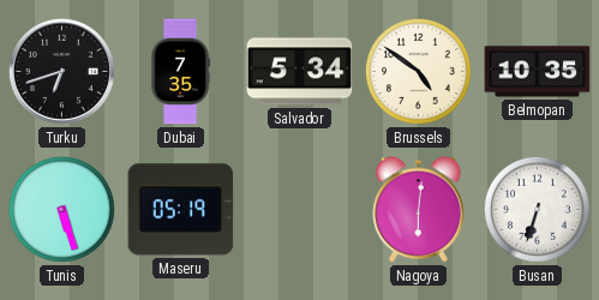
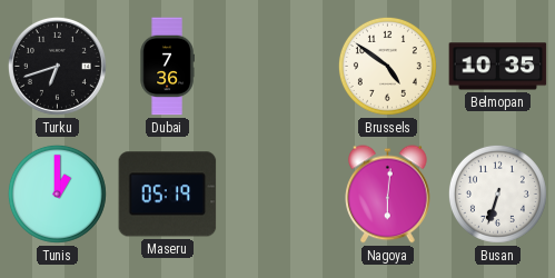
Dubai: 7:35 -> 7:36 (167, 67)
Salvador: 5:34 -> none (300, 72)
Tunis: 5:27 -> 1:00 (57, 193)
